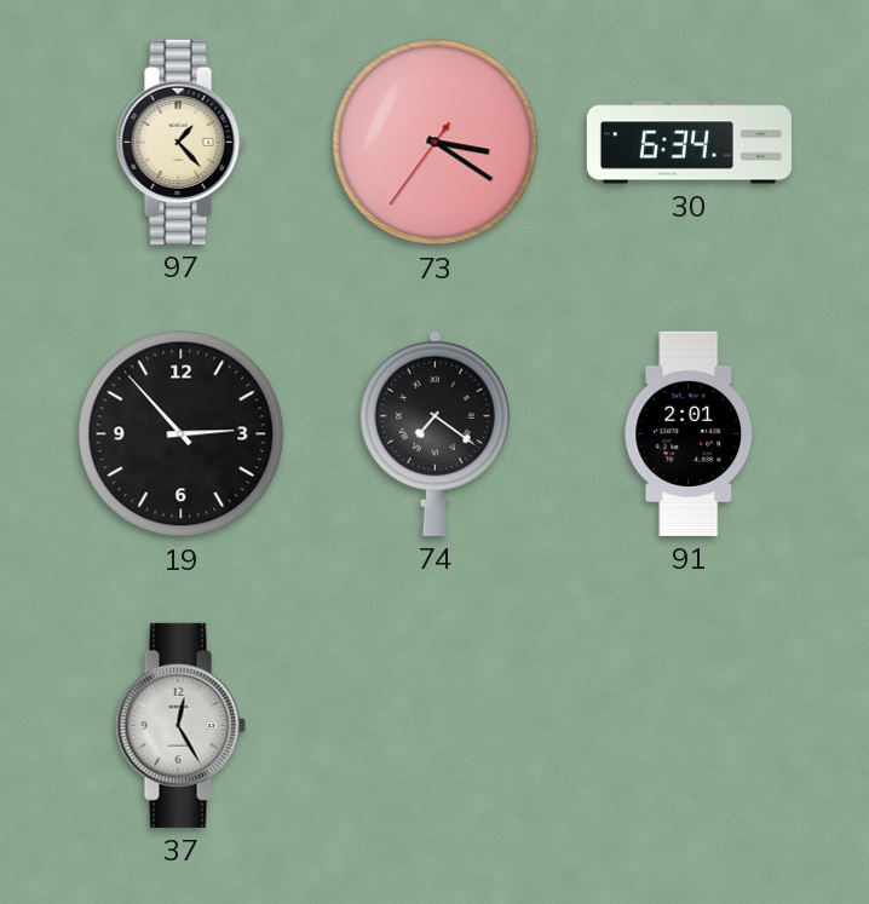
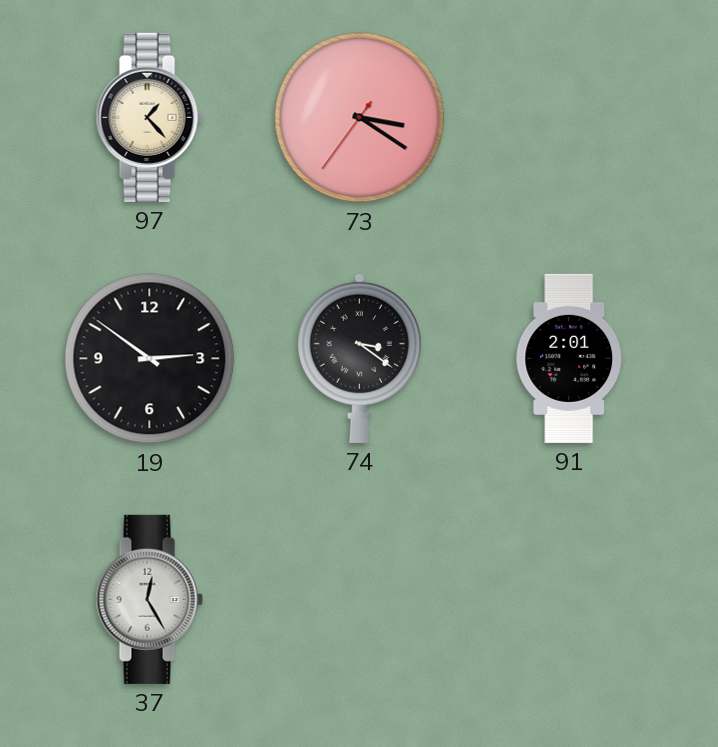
30: 6:34 -> none (689, 143)
19: 2:53 -> 2:51 (150, 359)
74: 7:21 -> 3:21 (359, 358)
